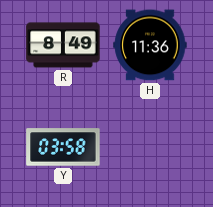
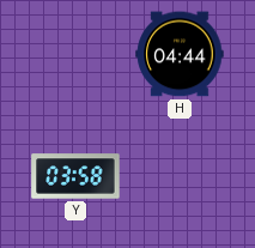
R: 8:49 -> none (63, 45)
H: 11:36 -> 04:44 (180, 54)
